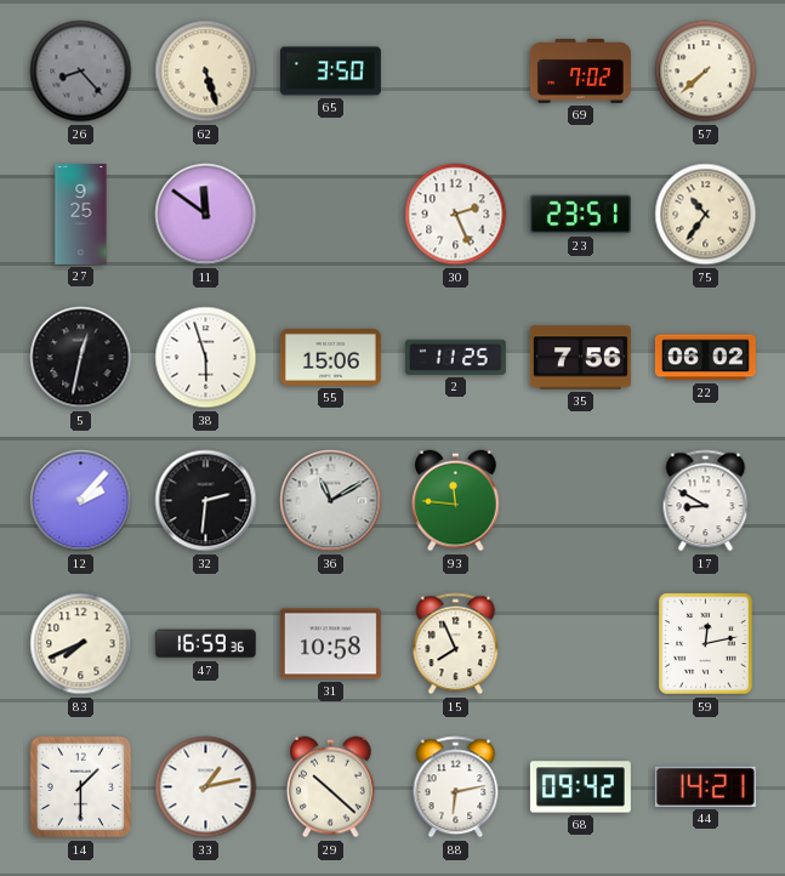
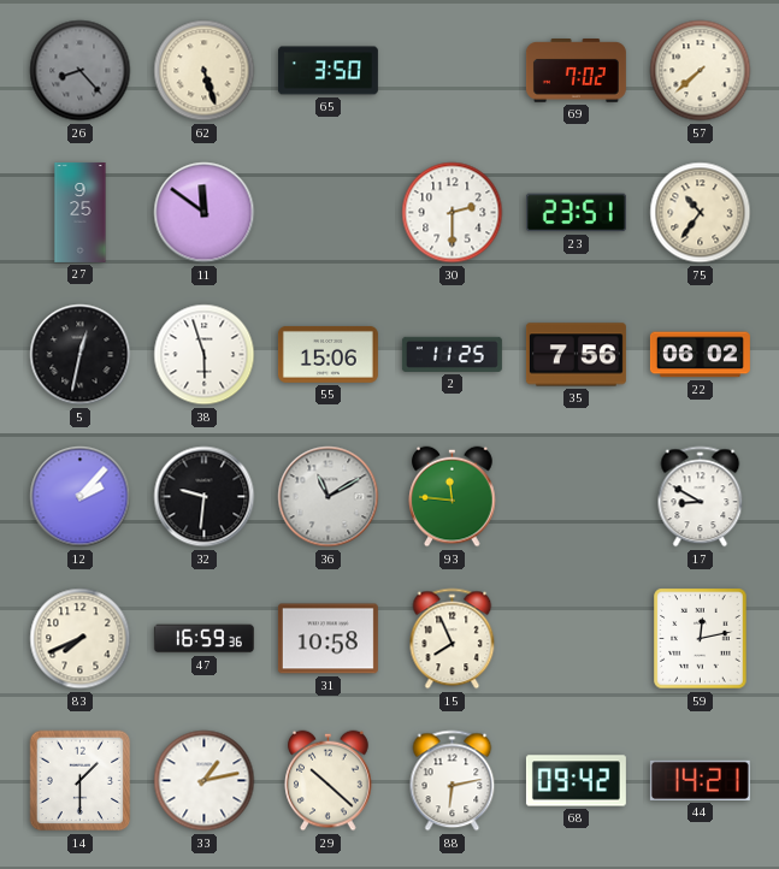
30: 2:26 -> 2:30 (453, 213)
32: 2:31 -> 9:31 (205, 497)
